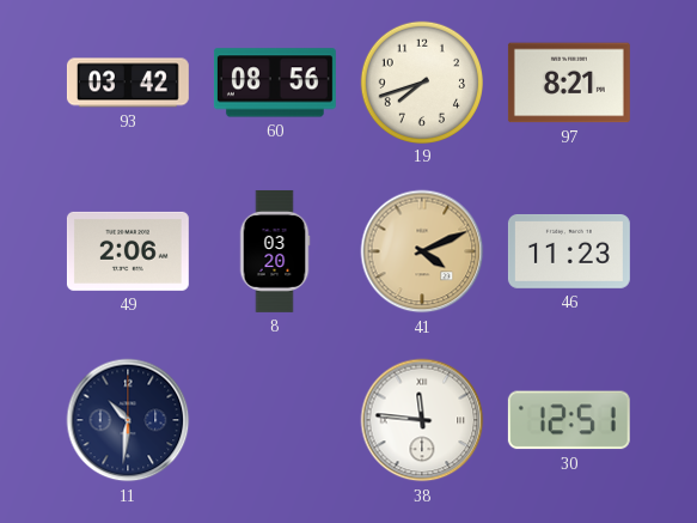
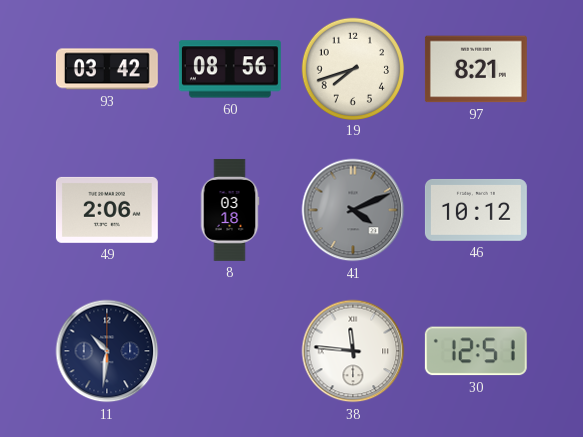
8: 03:20 -> 03:18 (230, 210)
41 dial: champagne -> grey (353, 210)
46: 11:23 -> 10:12 (476, 210)
